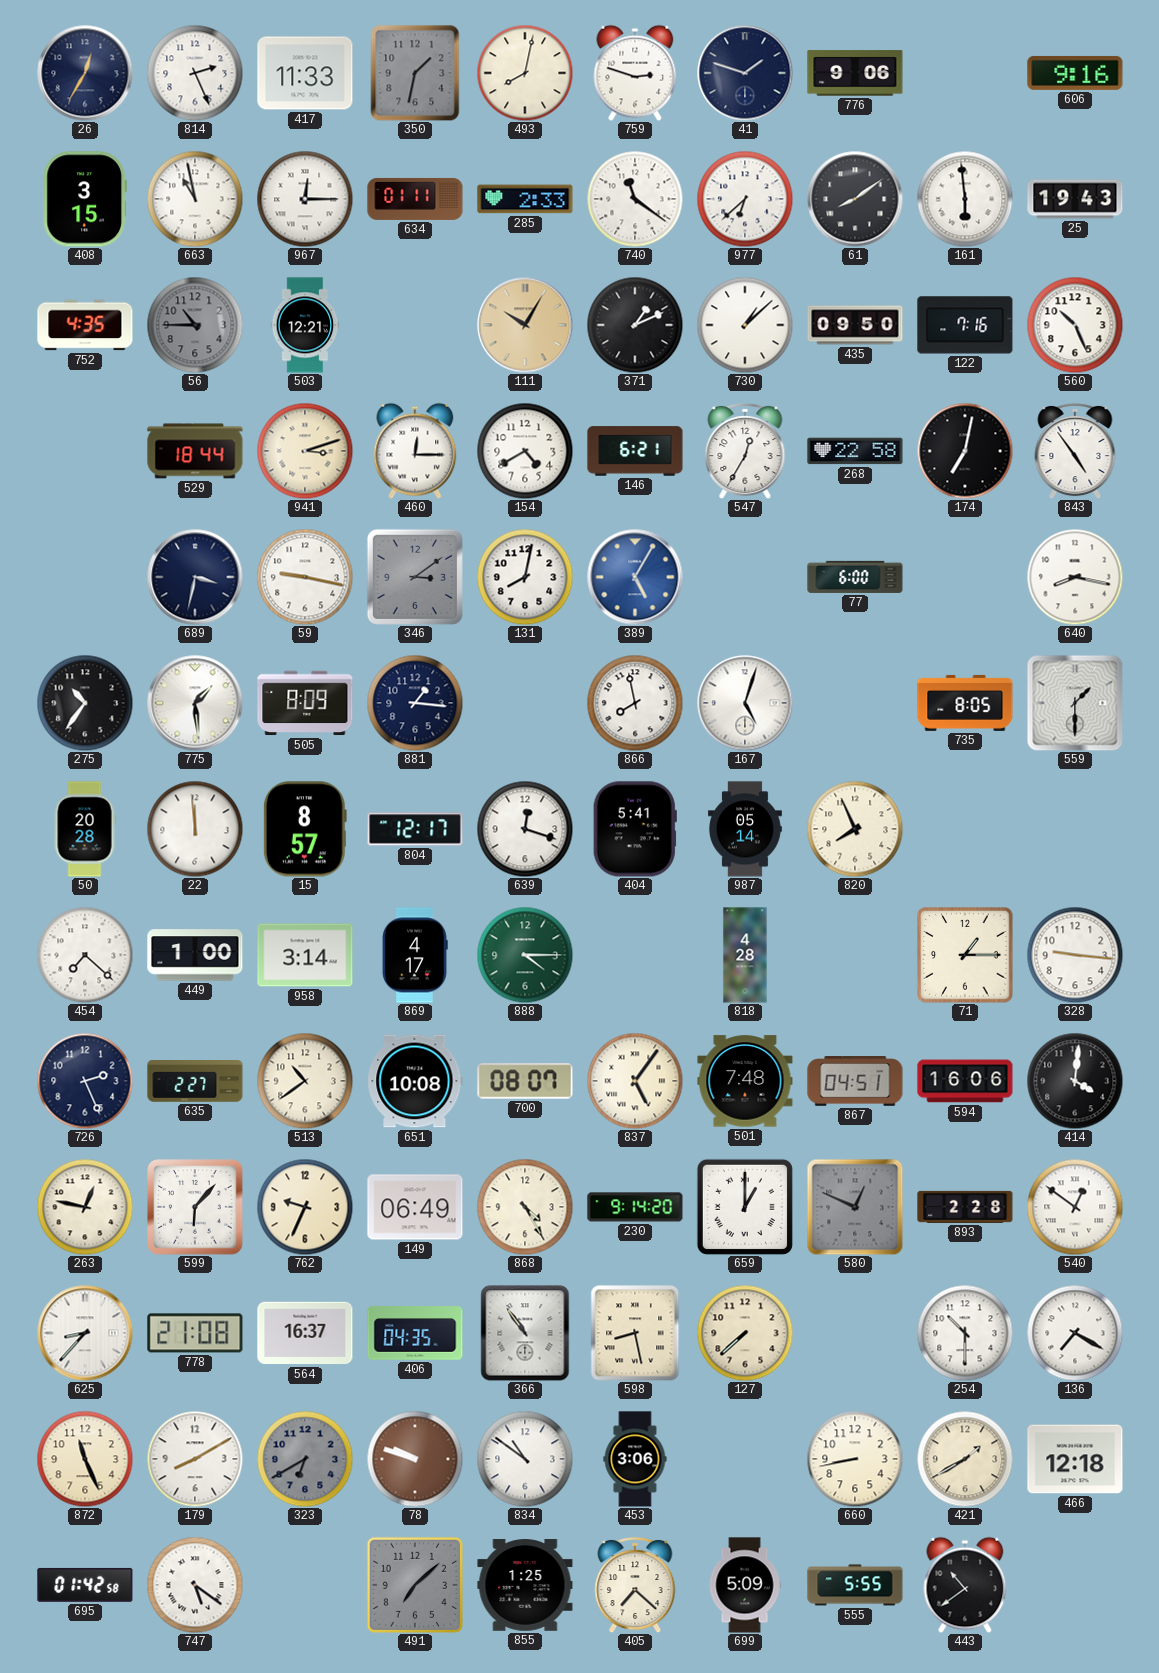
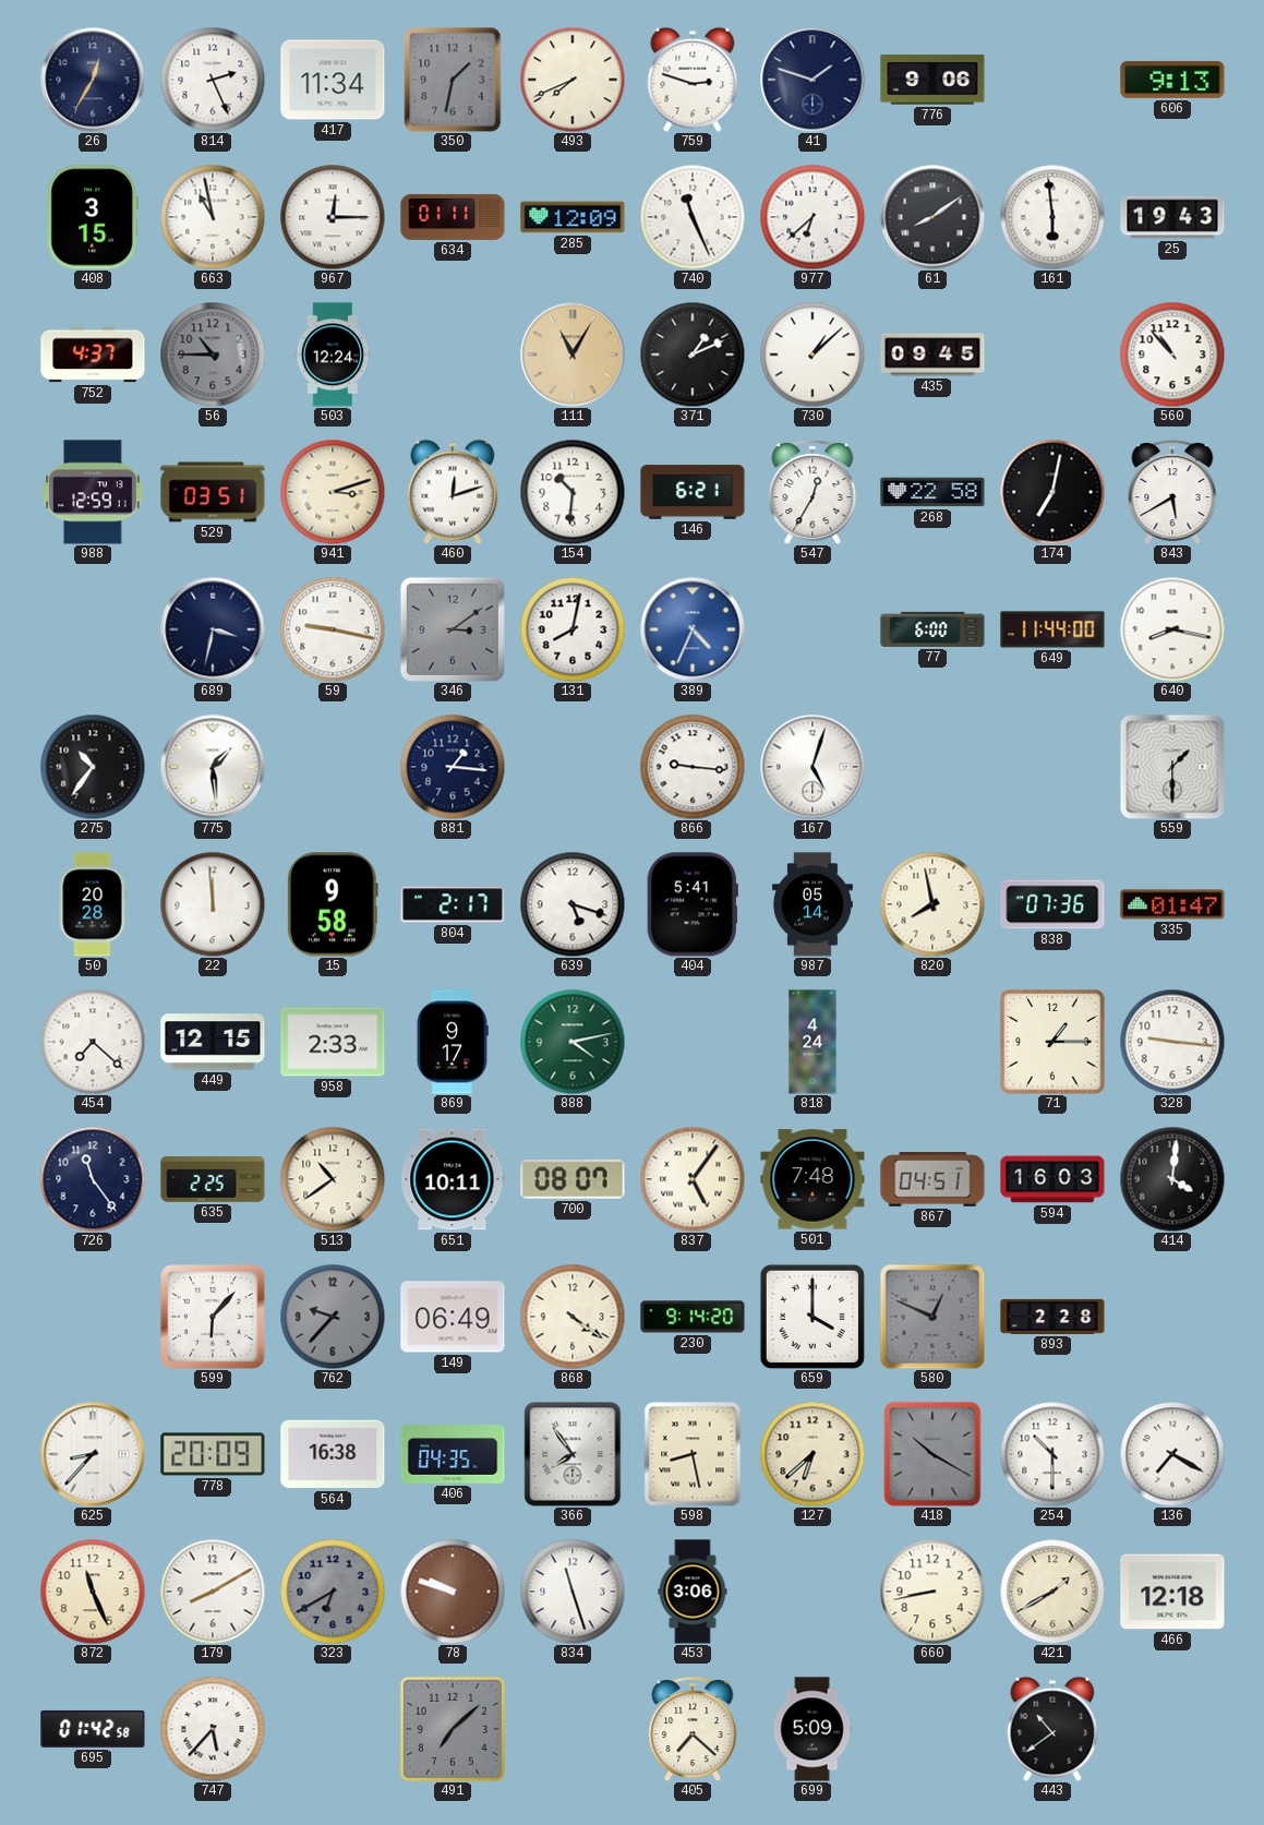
417: 11:33 -> 11:34 (333, 80)
493: 8:02 -> 7:41 (573, 80)
606: 9:16 -> 9:13 (1172, 80)
285: 2:33 -> 12:09 (573, 217)
740: 11:21 -> 11:26 (693, 217)
752: 4:35 -> 4:37 (93, 355)
503: 12:21 -> 12:24 (333, 355)
111: 10:05 -> 11:05 (573, 355)
435: 09:50 -> 09:45 (932, 355)
122: 7:16 -> none (965, 325)
560: 10:26 -> 10:53 (1172, 355)
988: none -> 12:59 (93, 492)
529: 18:44 -> 03:51 (213, 492)
460: 12:15 -> 12:12 (453, 492)
154: 4:40 -> 10:31 (573, 492)
843: 4:54 -> 5:40 (1172, 492)
389: 5:05 -> 4:34 (693, 629)
649: none -> 11:44 (1052, 629)
505: 8:09 -> none (305, 703)
866: 7:58 -> 9:16 (693, 767)
735: 8:05 -> none (965, 703)
15: 8:57 -> 9:58 (333, 904)
804: 12:17 -> 2:17 (453, 904)
639: 12:18 -> 5:18 (573, 904)
820: 7:56 -> 7:58 (932, 904)
838: none -> 07:36 (1052, 904)
335: none -> 01:47 (1172, 904)
449: 1:00 -> 12:15 (213, 1042)
958: 3:14 -> 2:33 (333, 1042)
869: 4:17 -> 9:17 (453, 1042)
888: 4:15 -> 4:13 (573, 1042)
818: 4:28 -> 4:24 (812, 1042)
726: 2:26 -> 11:24 (93, 1179)
635: 2:27 -> 2:25 (213, 1179)
651: 10:08 -> 10:11 (453, 1179)
594: 16:06 -> 16:03 (1052, 1179)
263: 12:47 -> none (85, 1207)
762: 9:34 -> 9:37 (333, 1317)
762 dial: cream -> grey (333, 1317)
868: 4:25 -> 4:21 (573, 1317)
659: 1:00 -> 4:00 (812, 1317)
540: 12:51 -> none (1075, 1207)
778: 21:08 -> 20:09 (213, 1454)
564: 16:37 -> 16:38 (333, 1454)
366: 10:54 -> 7:54 (573, 1454)
127: 7:38 -> 6:38 (812, 1454)
418: none -> 10:20 (932, 1454)
834: 10:51 -> 11:27 (573, 1592)
747: 5:21 -> 5:37 (213, 1729)
855: 1:25 -> none (525, 1585)
555: 5:55 -> none (855, 1585)
